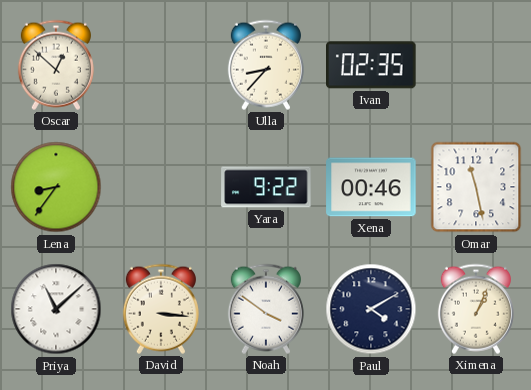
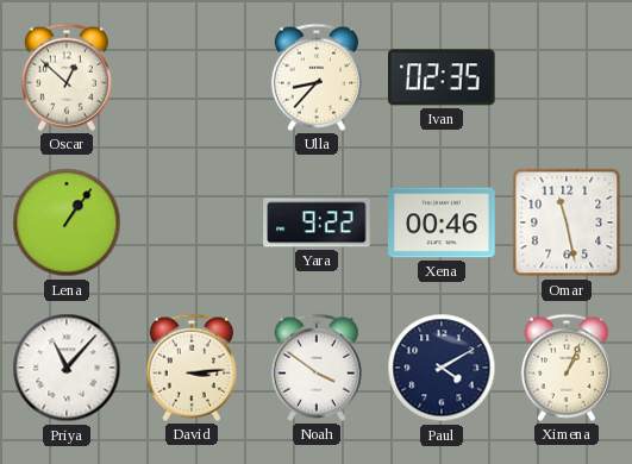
Lena: 8:36 -> 1:06 (67, 222)
Priya: 11:08 -> 11:07 (67, 368)
David: 3:16 -> 3:14 (192, 368)
